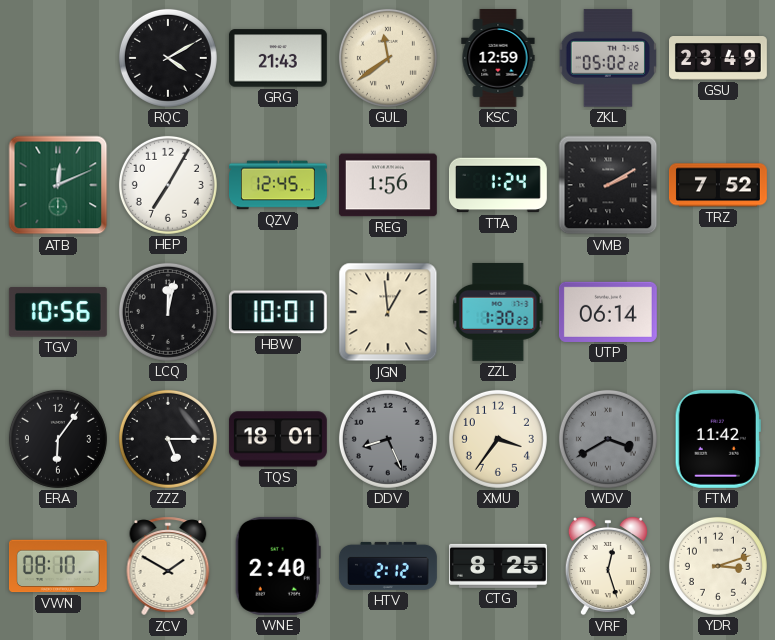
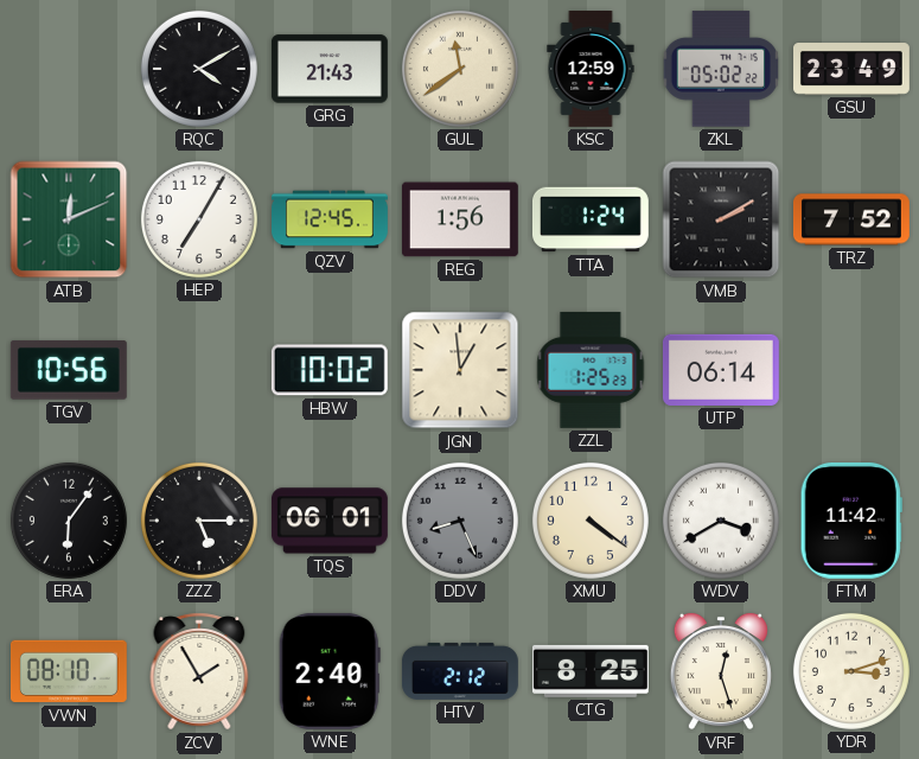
LCQ: 12:02 -> none (168, 312)
HBW: 10:01 -> 10:02 (330, 370)
ZZL: 1:30 -> 1:25 (591, 370)
TQS: 18:01 -> 06:01 (330, 521)
XMU: 3:36 -> 4:21 (591, 521)
WDV dial: grey -> white (721, 521)
ZCV: 1:50 -> 1:55 (199, 671)
